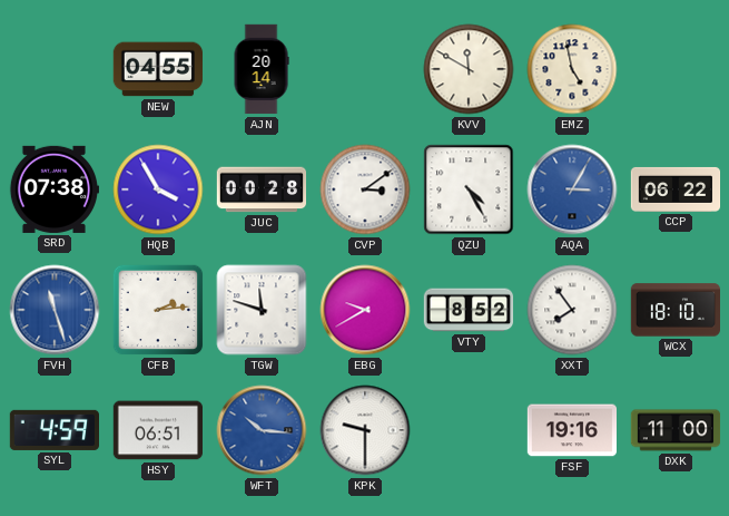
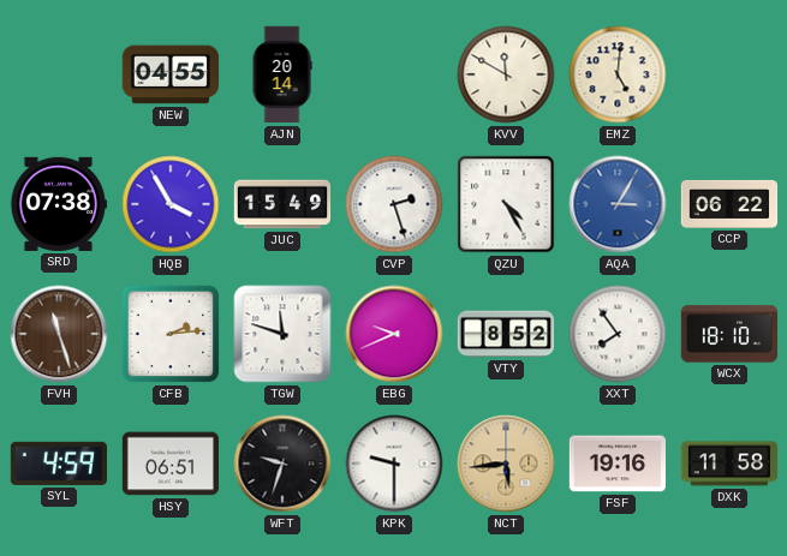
EMZ: 4:58 -> 5:01 (618, 74)
JUC: 00:28 -> 15:49 (282, 204)
CVP: 3:09 -> 2:27 (394, 204)
FVH dial: blue -> brown (59, 334)
EBG: 9:40 -> 9:41 (394, 334)
WFT: 10:16 -> 9:33 (282, 464)
WFT dial: blue -> black (282, 464)
NCT: none -> 5:44 (506, 464)
DXK: 11:00 -> 11:58 (729, 464)
